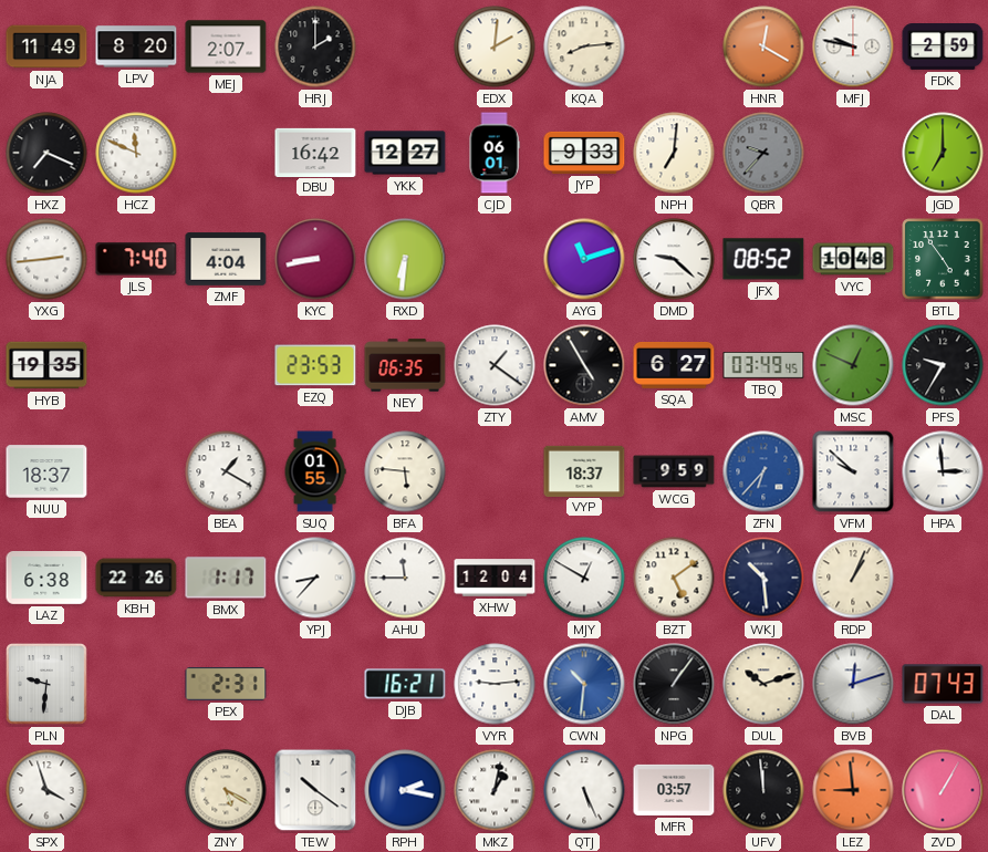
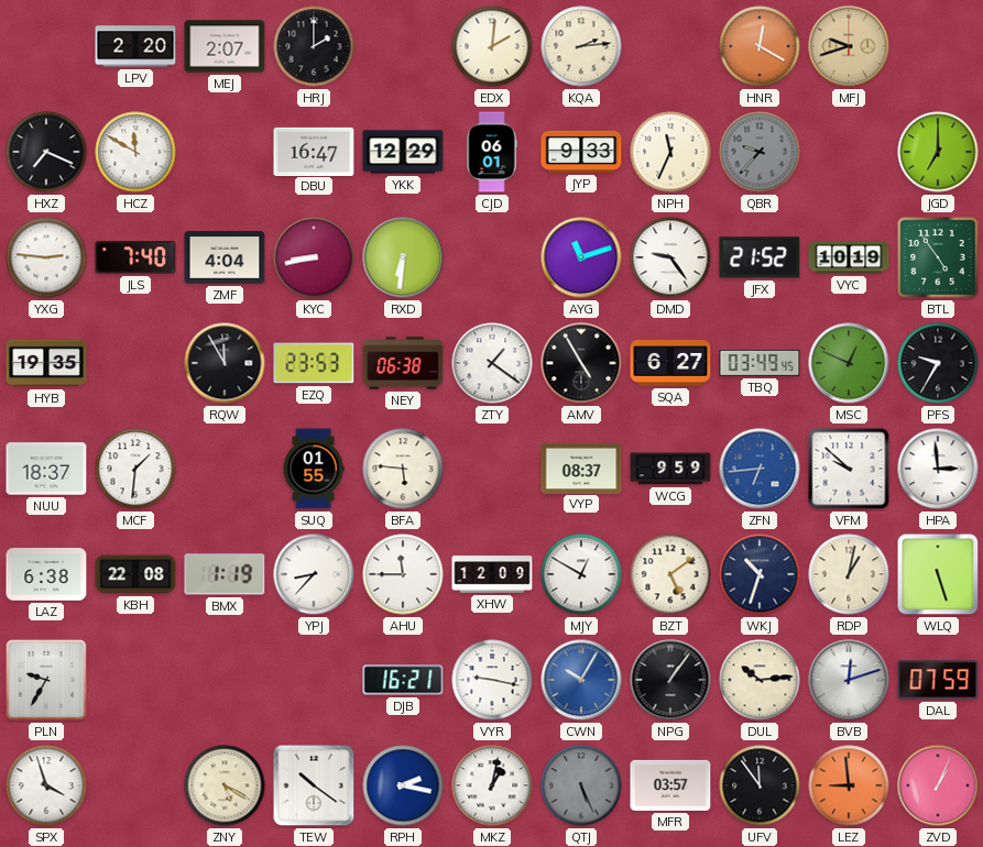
NJA: 11:49 -> none (46, 46)
LPV: 8:20 -> 2:20 (135, 46)
KQA: 8:14 -> 2:14 (581, 46)
MFJ: 9:47 -> 9:42 (849, 46)
MFJ dial: white -> champagne (849, 46)
FDK: 2:59 -> none (943, 48)
HCZ: 11:49 -> 11:50 (135, 152)
DBU: 16:42 -> 16:47 (314, 151)
YKK: 12:27 -> 12:29 (403, 152)
NPH: 7:01 -> 11:34 (670, 152)
YXG: 2:44 -> 2:46 (46, 257)
DMD: 9:22 -> 9:24 (670, 257)
JFX: 08:52 -> 21:52 (760, 257)
VYC: 10:48 -> 10:19 (849, 257)
RQW: none -> 11:55 (225, 363)
NEY: 06:35 -> 06:38 (403, 363)
MCF: none -> 1:31 (135, 469)
BEA: 1:20 -> none (226, 471)
VYP: 18:37 -> 08:37 (581, 468)
ZFN: 6:37 -> 6:44 (760, 469)
KBH: 22:26 -> 22:08 (135, 574)
BMX: 1:17 -> 1:19 (225, 574)
XHW: 12:04 -> 12:09 (492, 574)
WKJ: 10:29 -> 10:33 (760, 574)
RDP: 1:04 -> 1:02 (849, 574)
WLQ: none -> 5:27 (938, 574)
PLN: 9:31 -> 9:35 (46, 680)
PEX: 2:31 -> none (226, 685)
VYR: 9:14 -> 9:17 (492, 680)
CWN: 10:31 -> 10:05 (581, 680)
DUL: 10:12 -> 10:14 (760, 680)
DAL: 07:43 -> 07:59 (938, 680)
QTJ dial: white -> grey (581, 785)
UFV: 11:59 -> 11:54 (760, 785)
ZVD: 1:05 -> 1:04 (938, 785)
